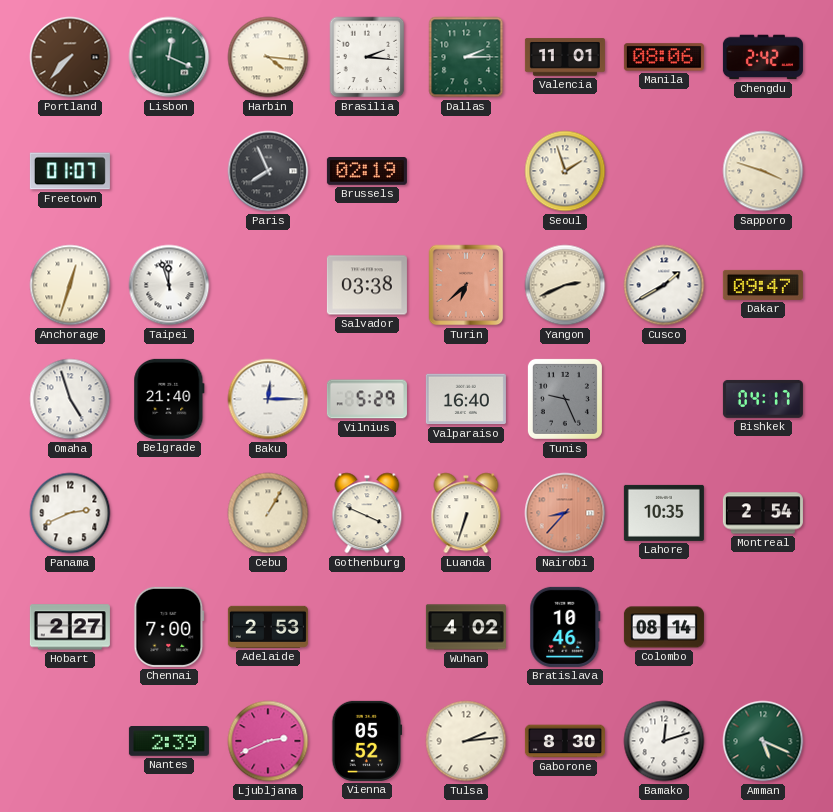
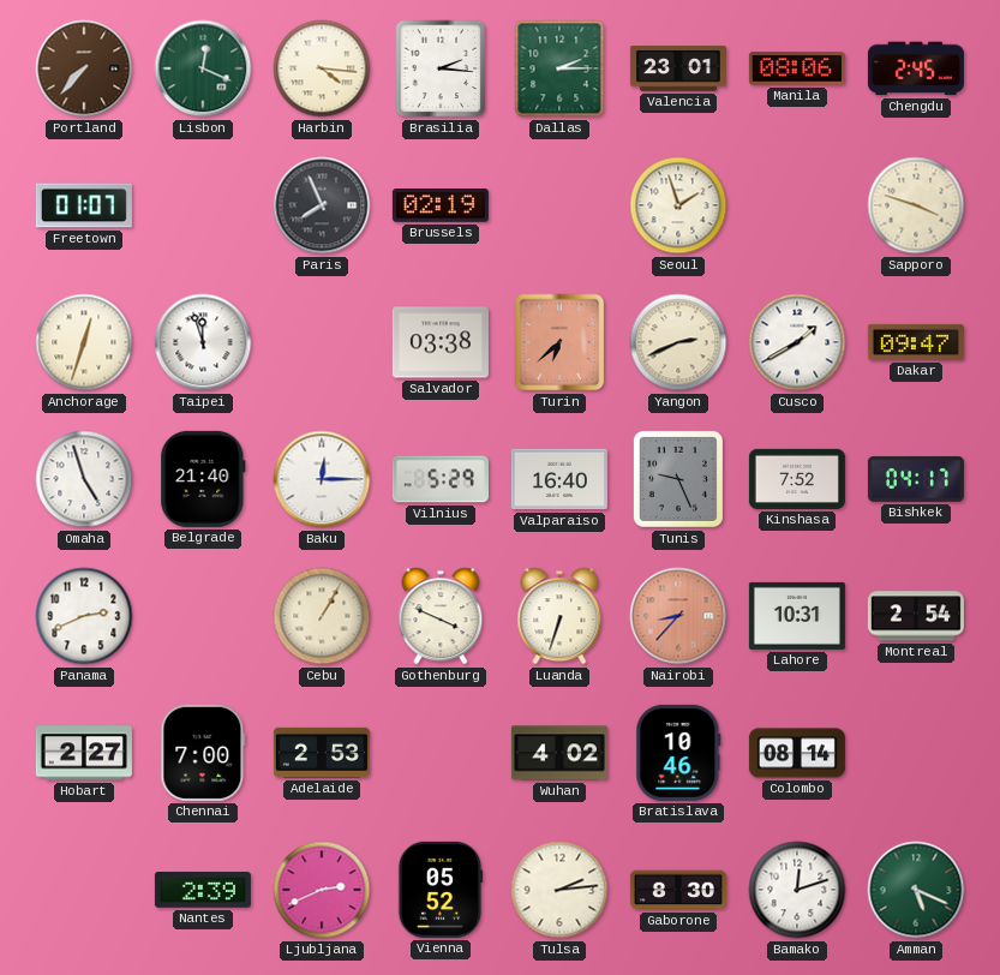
Valencia: 11:01 -> 23:01 (678, 68)
Chengdu: 2:42 -> 2:45 (916, 68)
Kinshasa: none -> 7:52 (797, 479)
Lahore: 10:35 -> 10:31 (797, 616)
